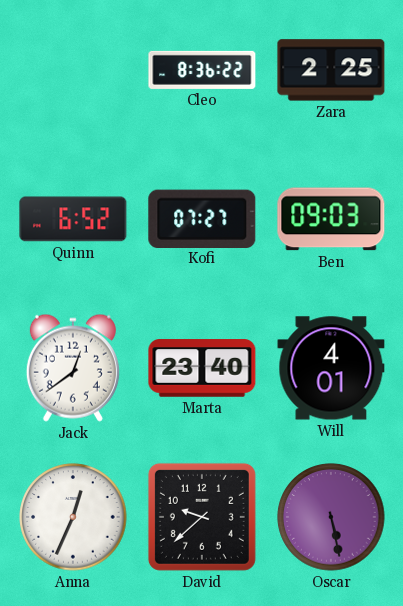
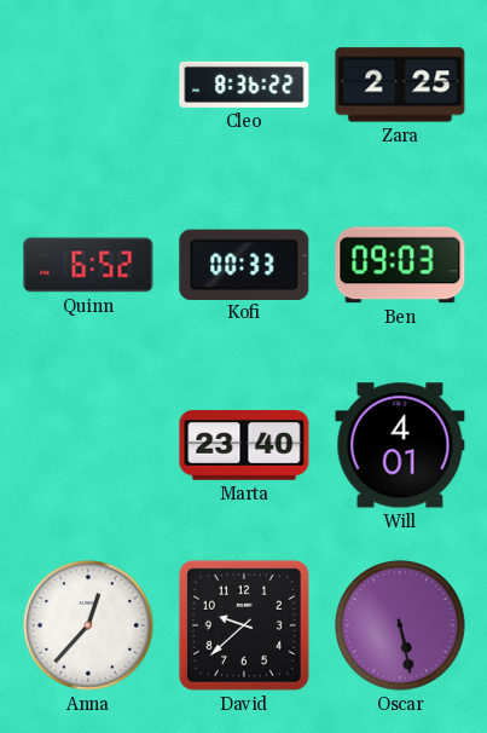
Kofi: 07:27 -> 00:33 (244, 264)
Jack: 12:39 -> none (73, 368)
Anna: 12:34 -> 12:37 (88, 625)
